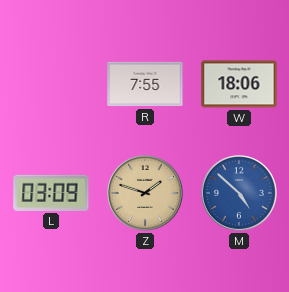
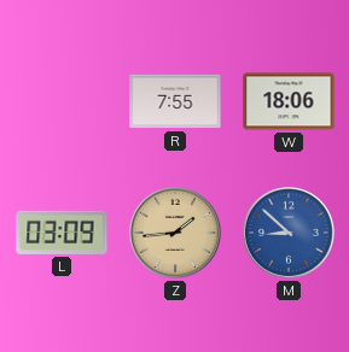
Z: 1:48 -> 1:44 (176, 234)
M: 4:52 -> 8:52 (290, 234)
